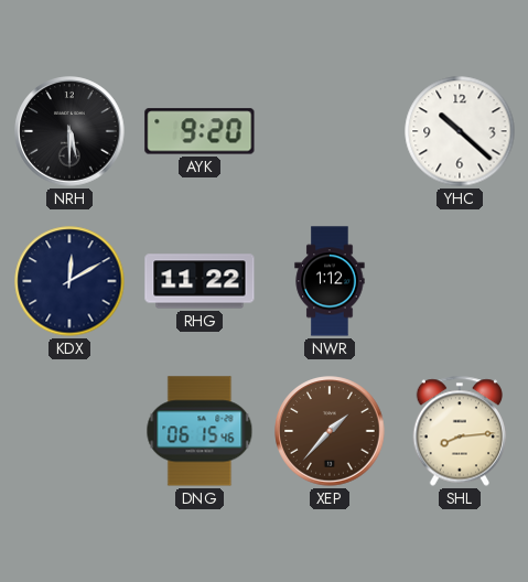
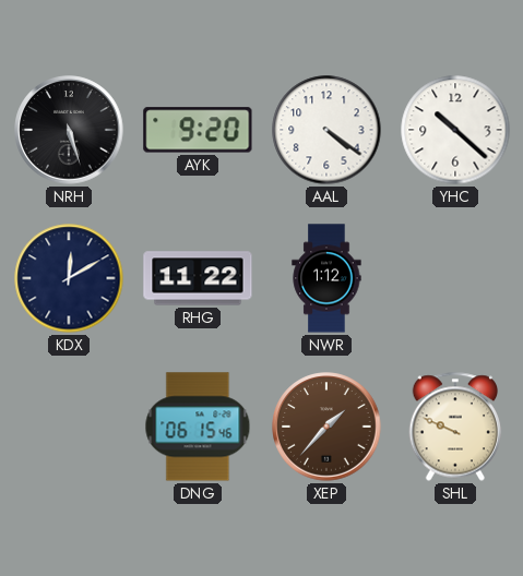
NRH: 5:30 -> 5:27 (69, 130)
AAL: none -> 4:21 (326, 130)
SHL: 8:14 -> 9:49 (455, 427)
